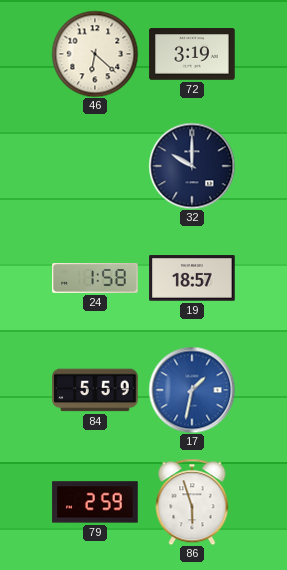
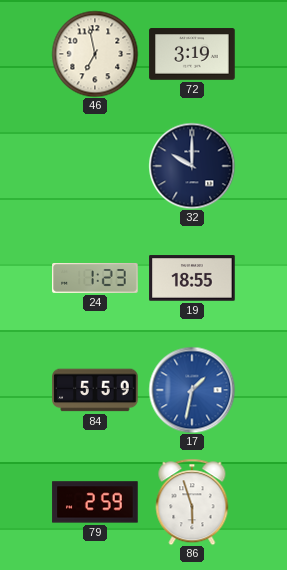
46: 6:22 -> 6:58 (95, 54)
24: 1:58 -> 1:23 (95, 279)
19: 18:57 -> 18:55 (192, 278)
